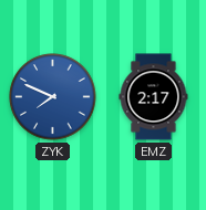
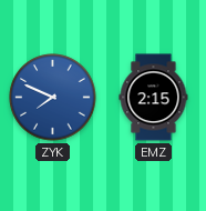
EMZ: 2:17 -> 2:15 (154, 98)
